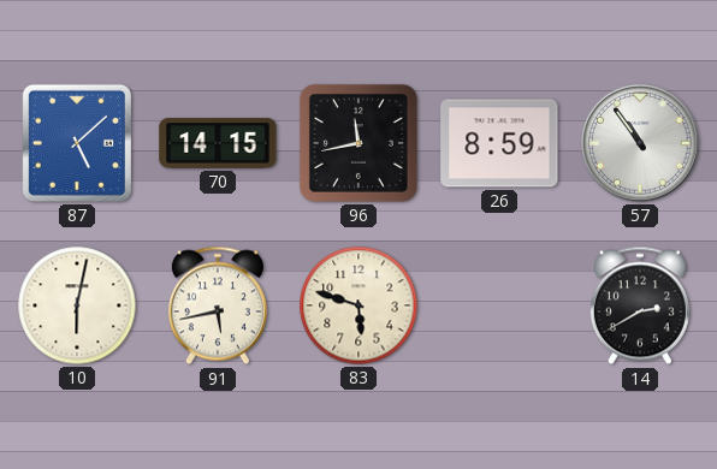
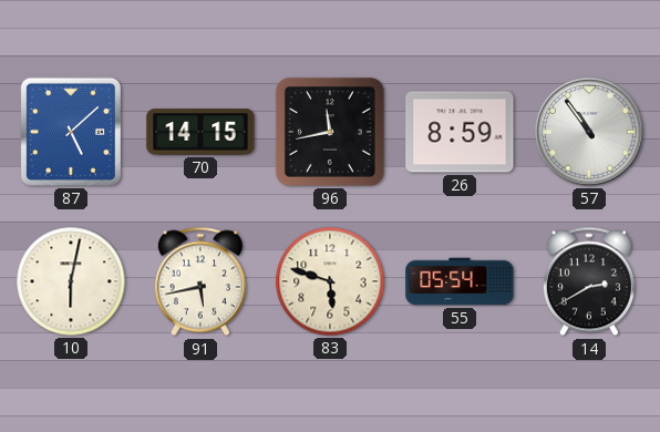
55: none -> 05:54 (460, 281)
